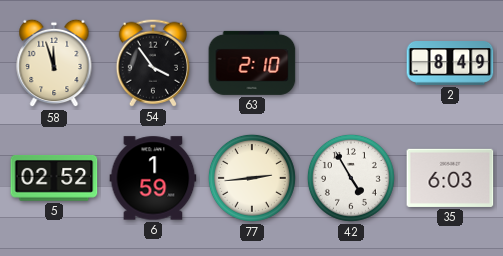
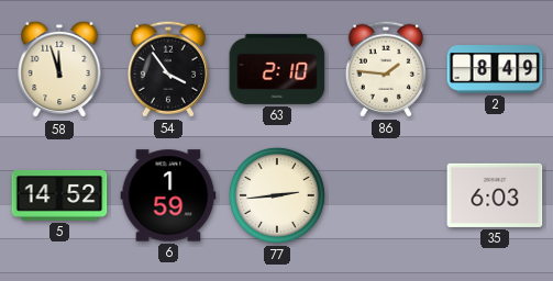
86: none -> 1:46 (386, 69)
5: 02:52 -> 14:52 (59, 196)
42: 4:55 -> none (351, 178)
